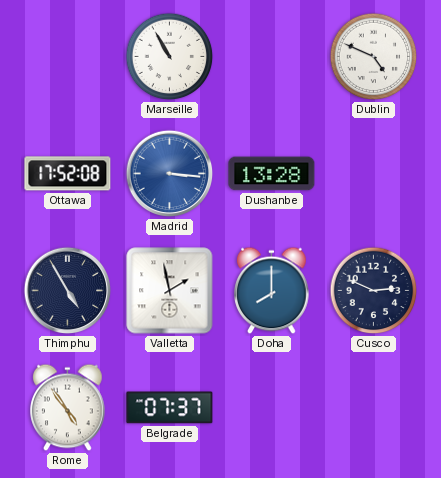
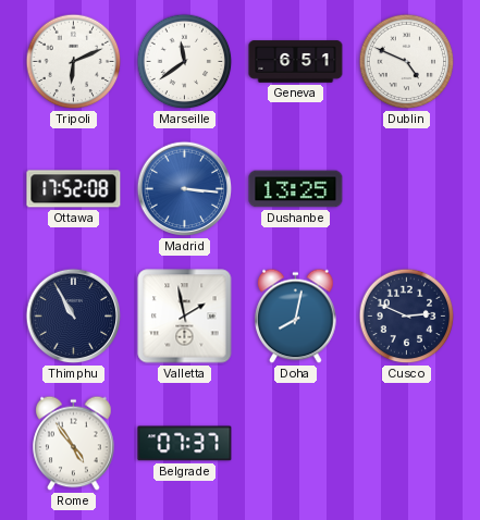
Tripoli: none -> 6:11 (74, 62)
Marseille: 10:55 -> 11:39 (185, 62)
Geneva: none -> 6:51 (296, 62)
Dushanbe: 13:28 -> 13:25 (296, 189)
Thimphu: 4:55 -> 10:55 (74, 317)
Doha: 8:00 -> 8:02 (296, 317)
